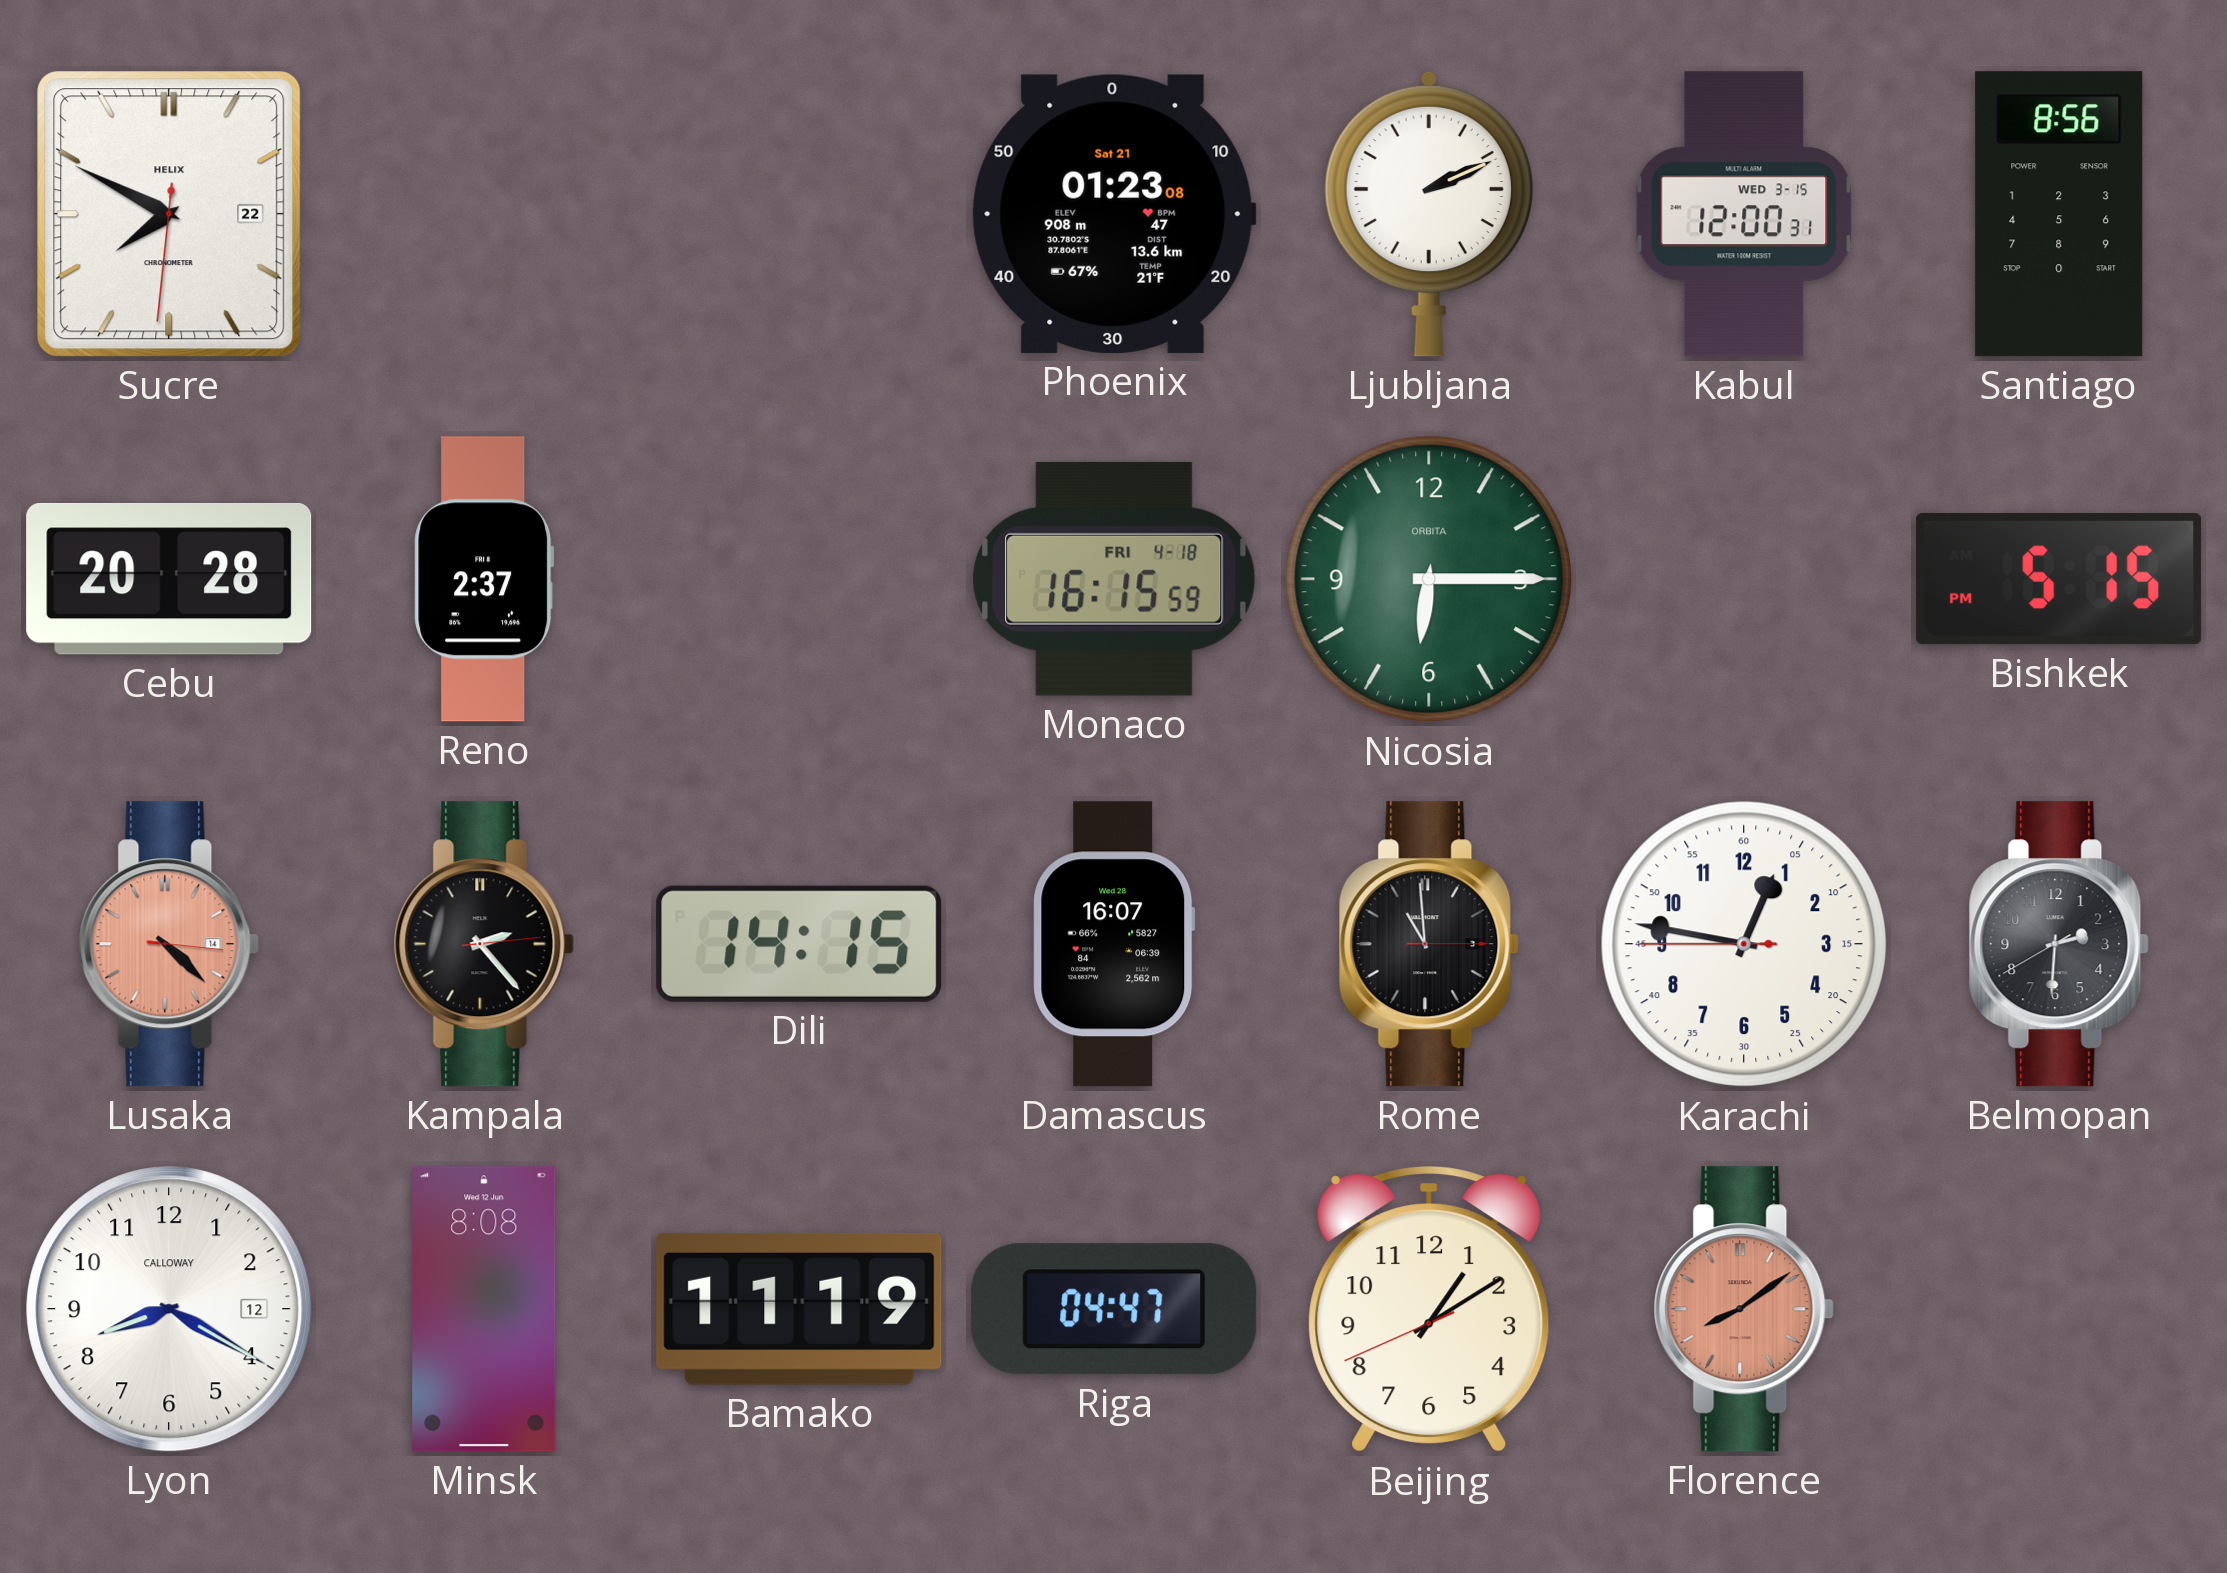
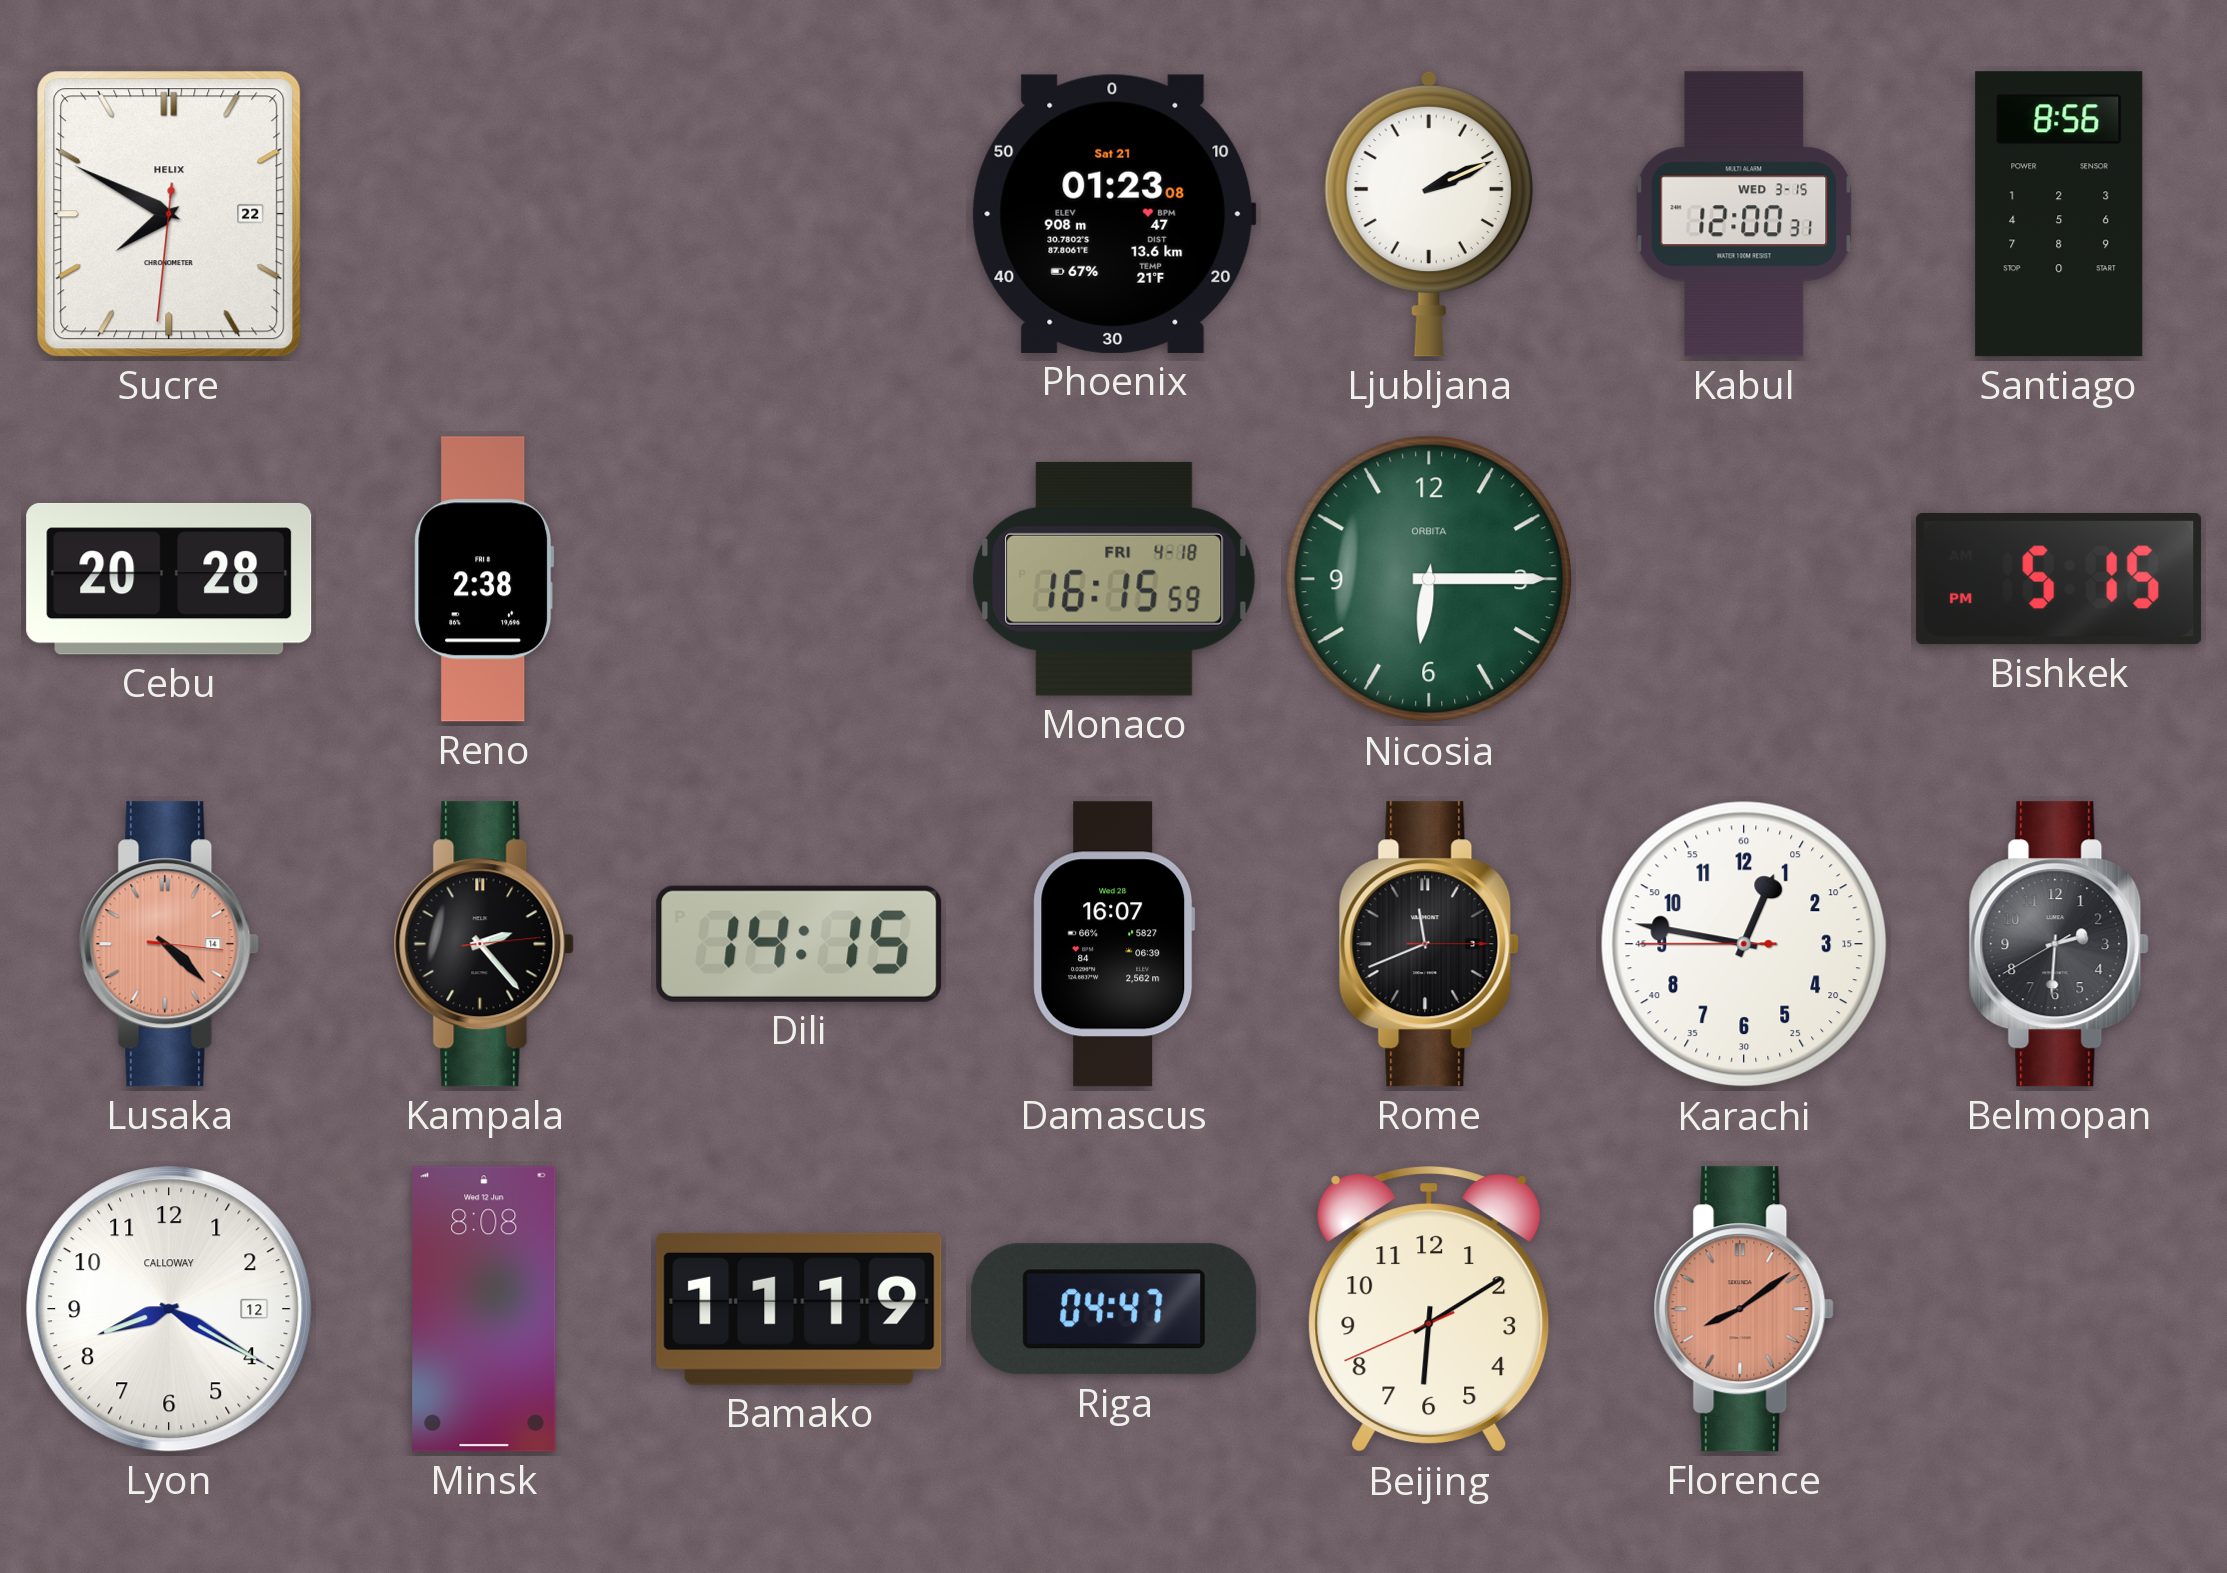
Reno: 2:37 -> 2:38 (484, 579)
Rome: 10:59 -> 11:41 (1429, 944)
Beijing: 1:09 -> 6:09 (1429, 1310)
